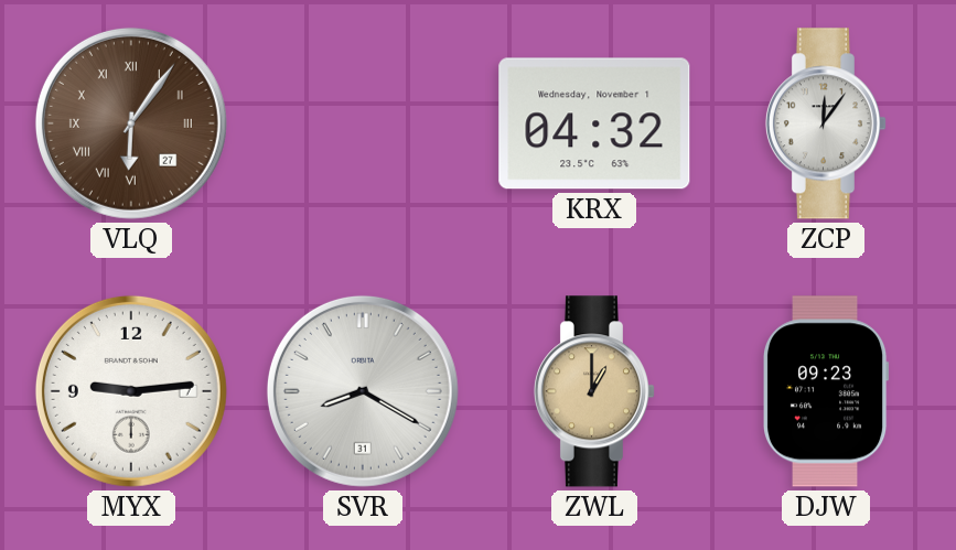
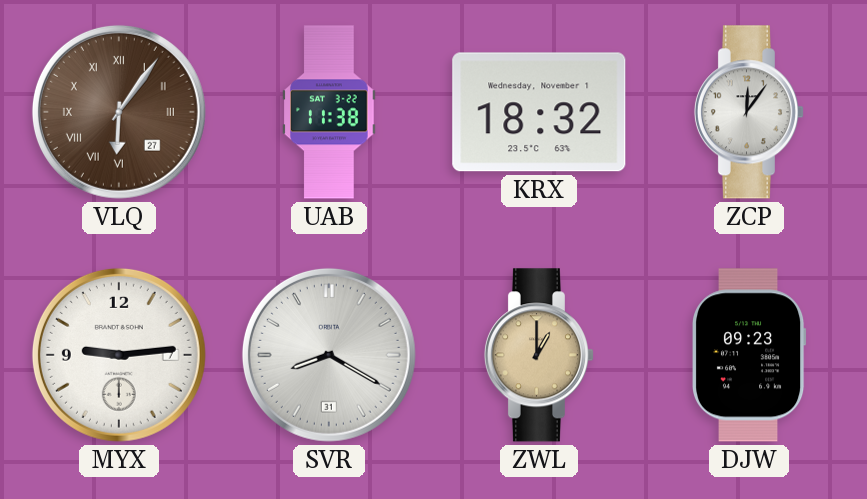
UAB: none -> 11:38 (329, 112)
KRX: 04:32 -> 18:32 (539, 112)
